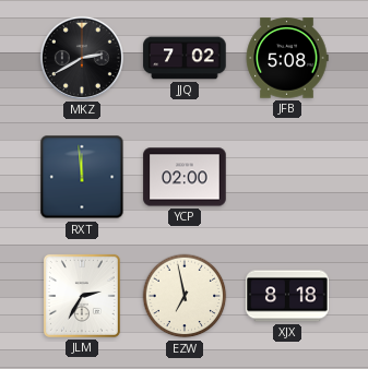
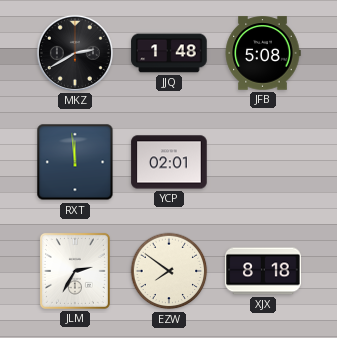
JJQ: 7:02 -> 1:48 (169, 53)
YCP: 02:00 -> 02:01 (169, 162)
EZW: 6:58 -> 7:51 (169, 271)
